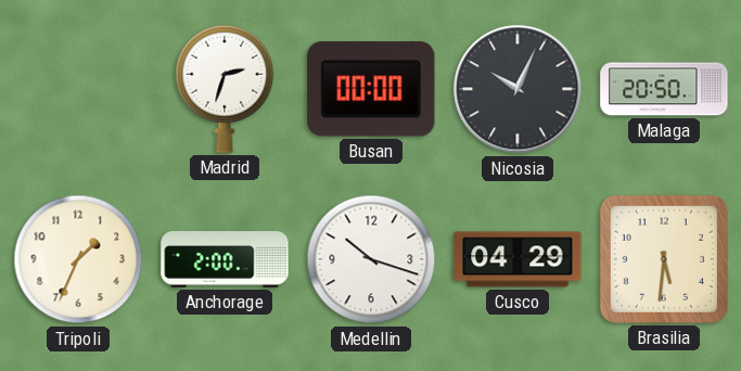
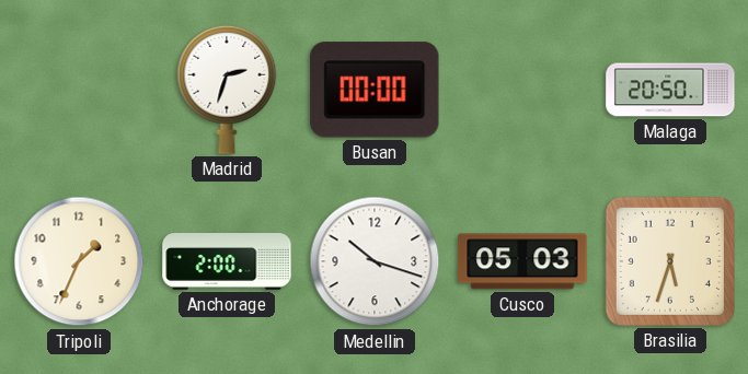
Nicosia: 10:04 -> none (518, 89)
Cusco: 04:29 -> 05:03 (522, 261)
Brasilia: 5:31 -> 5:33 (670, 261)
